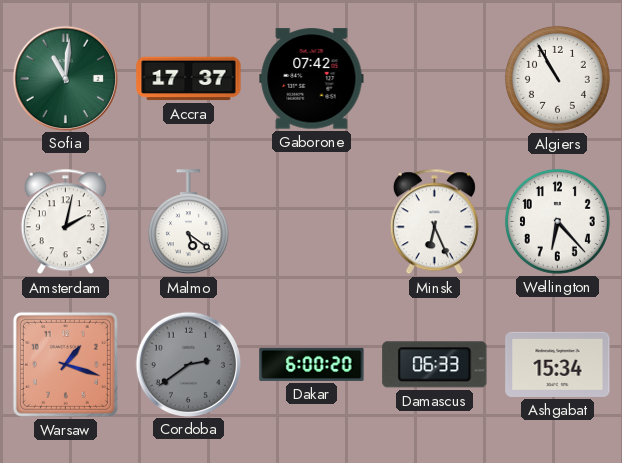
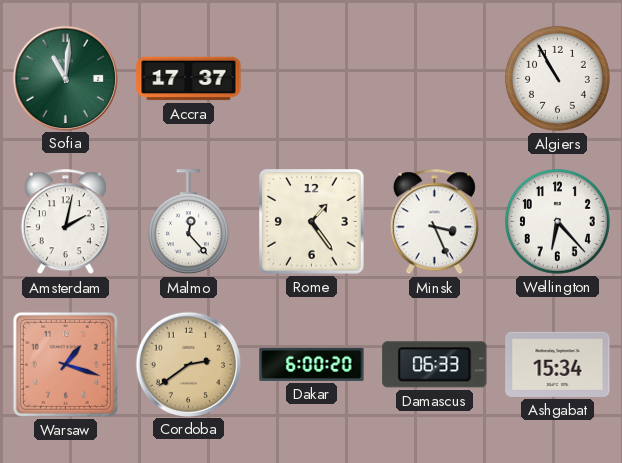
Gaborone: 07:42 -> none (312, 79)
Malmo: 5:21 -> 12:23 (188, 222)
Rome: none -> 1:24 (312, 222)
Minsk: 6:26 -> 3:26 (434, 222)
Cordoba dial: grey -> champagne (188, 364)
